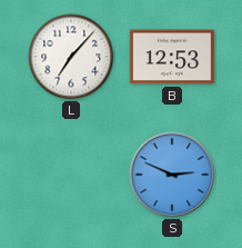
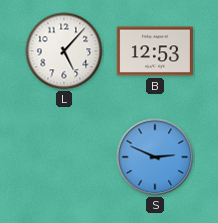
L: 7:07 -> 5:07 (64, 51)
